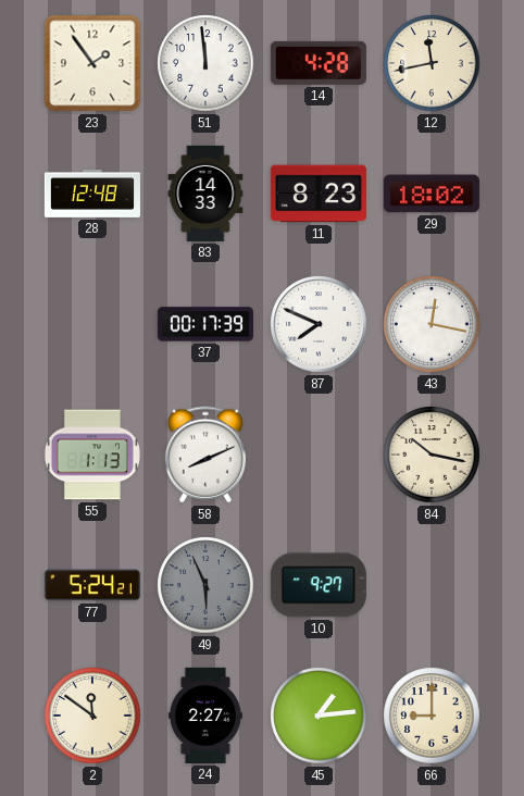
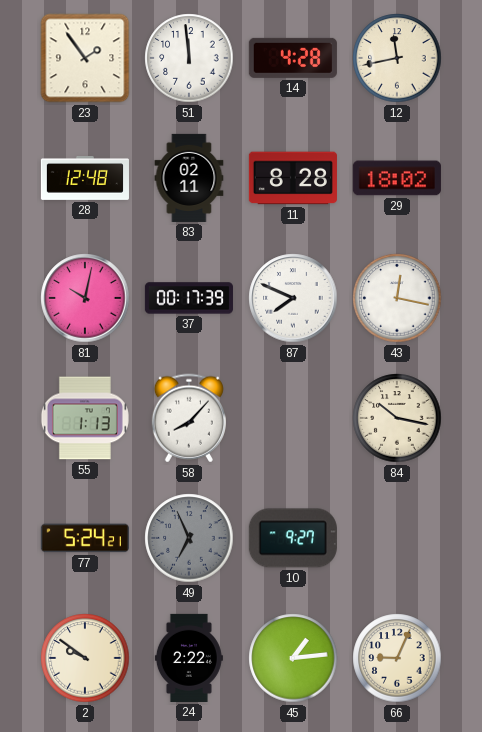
83: 14:33 -> 02:11 (189, 178)
11: 8:23 -> 8:28 (293, 178)
81: none -> 10:02 (85, 298)
58: 8:11 -> 8:07 (189, 418)
49: 5:56 -> 6:56 (189, 538)
2: 11:51 -> 9:51 (85, 658)
24: 2:27 -> 2:22 (189, 658)
66: 9:00 -> 9:04 (397, 658)
